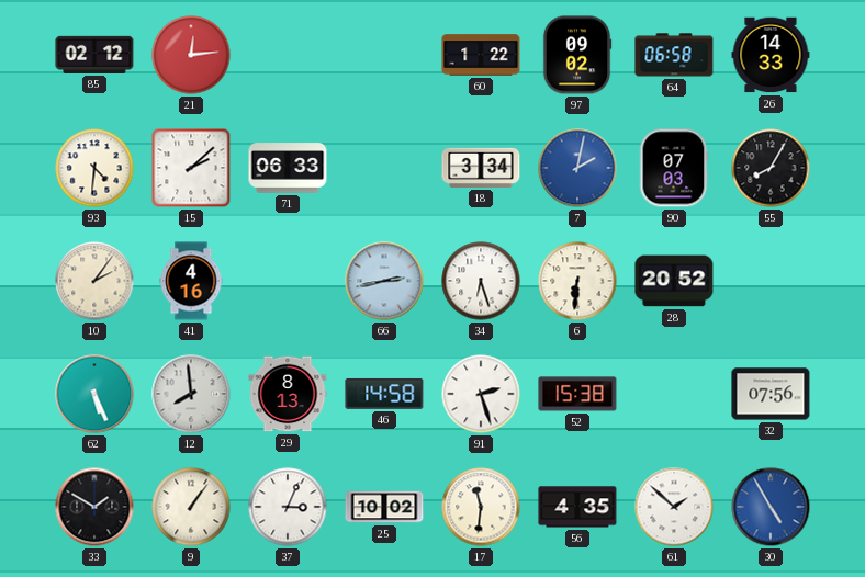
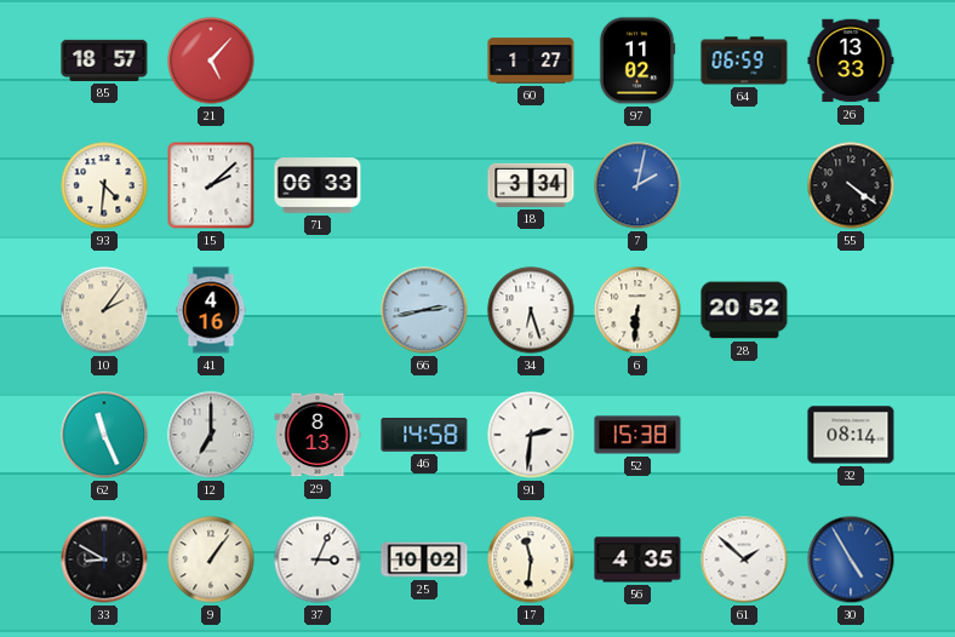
85: 02:12 -> 18:57 (104, 61)
21: 12:14 -> 5:07 (211, 61)
60: 1:22 -> 1:27 (531, 61)
97: 09:02 -> 11:02 (637, 61)
64: 06:58 -> 06:59 (744, 61)
26: 14:33 -> 13:33 (851, 61)
90: 07:03 -> none (674, 168)
55: 8:05 -> 4:21 (851, 185)
62: 5:26 -> 11:26 (104, 435)
12: 7:59 -> 7:00 (211, 435)
91: 2:27 -> 2:31 (531, 435)
32: 07:56 -> 08:14 (851, 435)
33: 1:50 -> 8:50 (104, 559)
